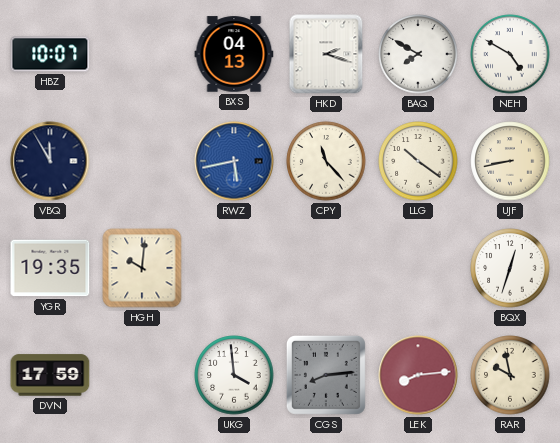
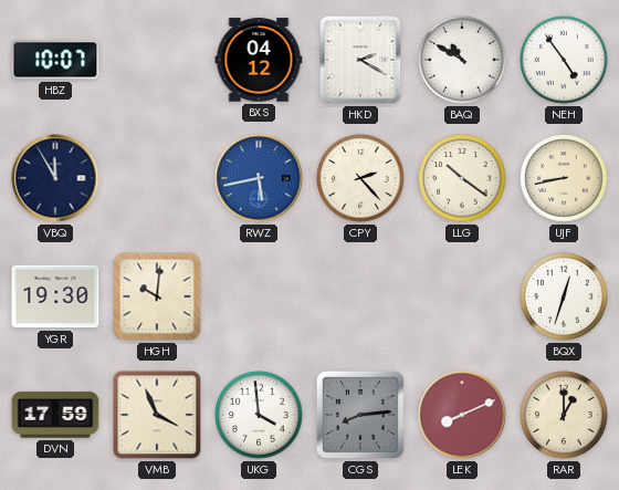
BXS: 04:13 -> 04:12 (259, 60)
HKD: 2:18 -> 2:20 (360, 60)
BAQ: 7:50 -> 10:50 (462, 60)
NEH: 4:50 -> 4:54 (564, 60)
CPY: 11:23 -> 2:23 (360, 178)
YGR: 19:35 -> 19:30 (55, 296)
VMB: none -> 3:56 (157, 415)
LEK: 8:14 -> 8:11 (462, 415)
RAR: 9:58 -> 1:00 (564, 415)
